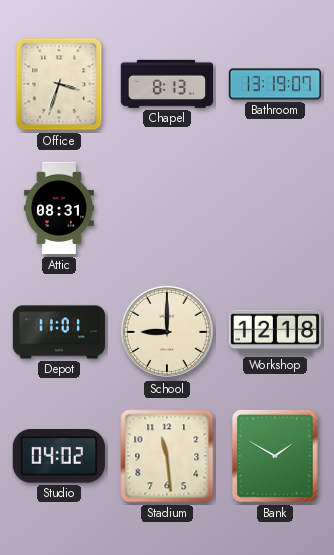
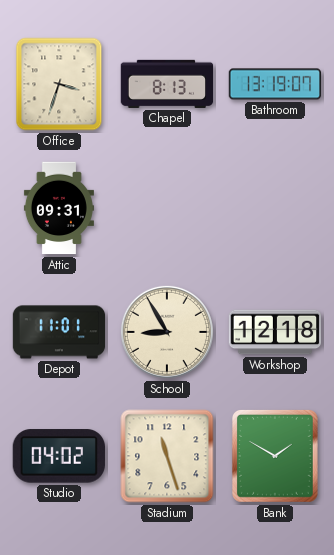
Attic: 08:31 -> 09:31 (59, 208)
School: 9:00 -> 8:55 (167, 332)
Stadium: 11:29 -> 11:27 (167, 456)
